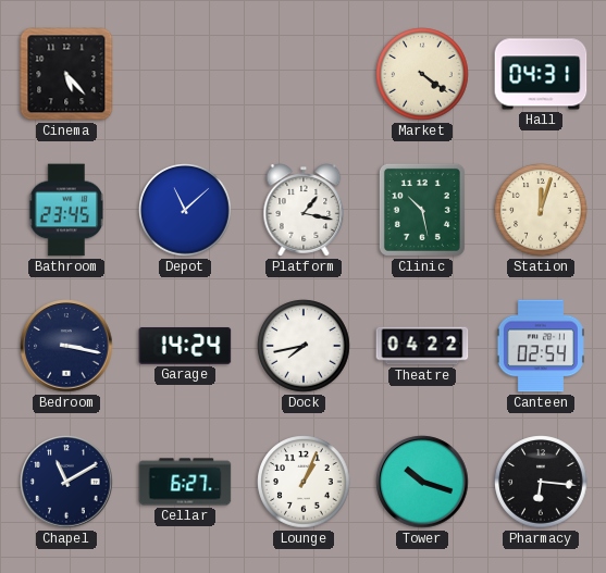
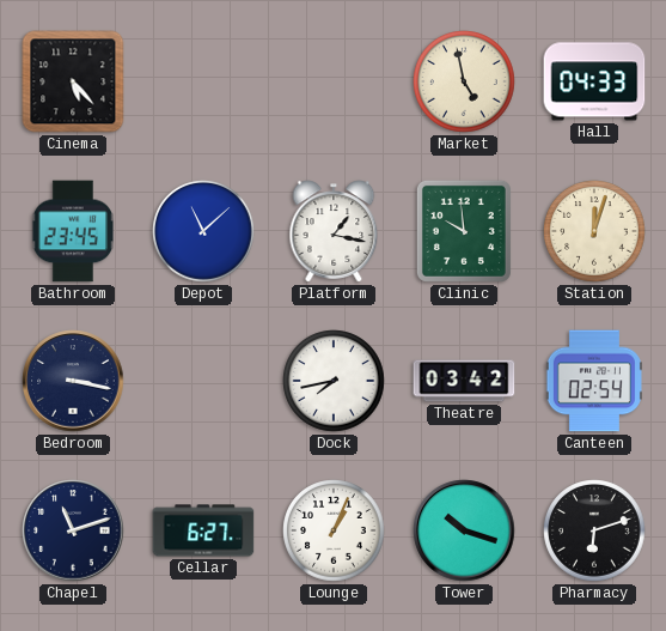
Market: 4:21 -> 4:58 (464, 81)
Hall: 04:31 -> 04:33 (594, 81)
Clinic: 10:28 -> 9:59 (464, 231)
Garage: 14:24 -> none (185, 346)
Theatre: 04:22 -> 03:42 (464, 381)
Chapel: 11:10 -> 11:12 (73, 530)
Pharmacy: 6:16 -> 6:12 (594, 530)
